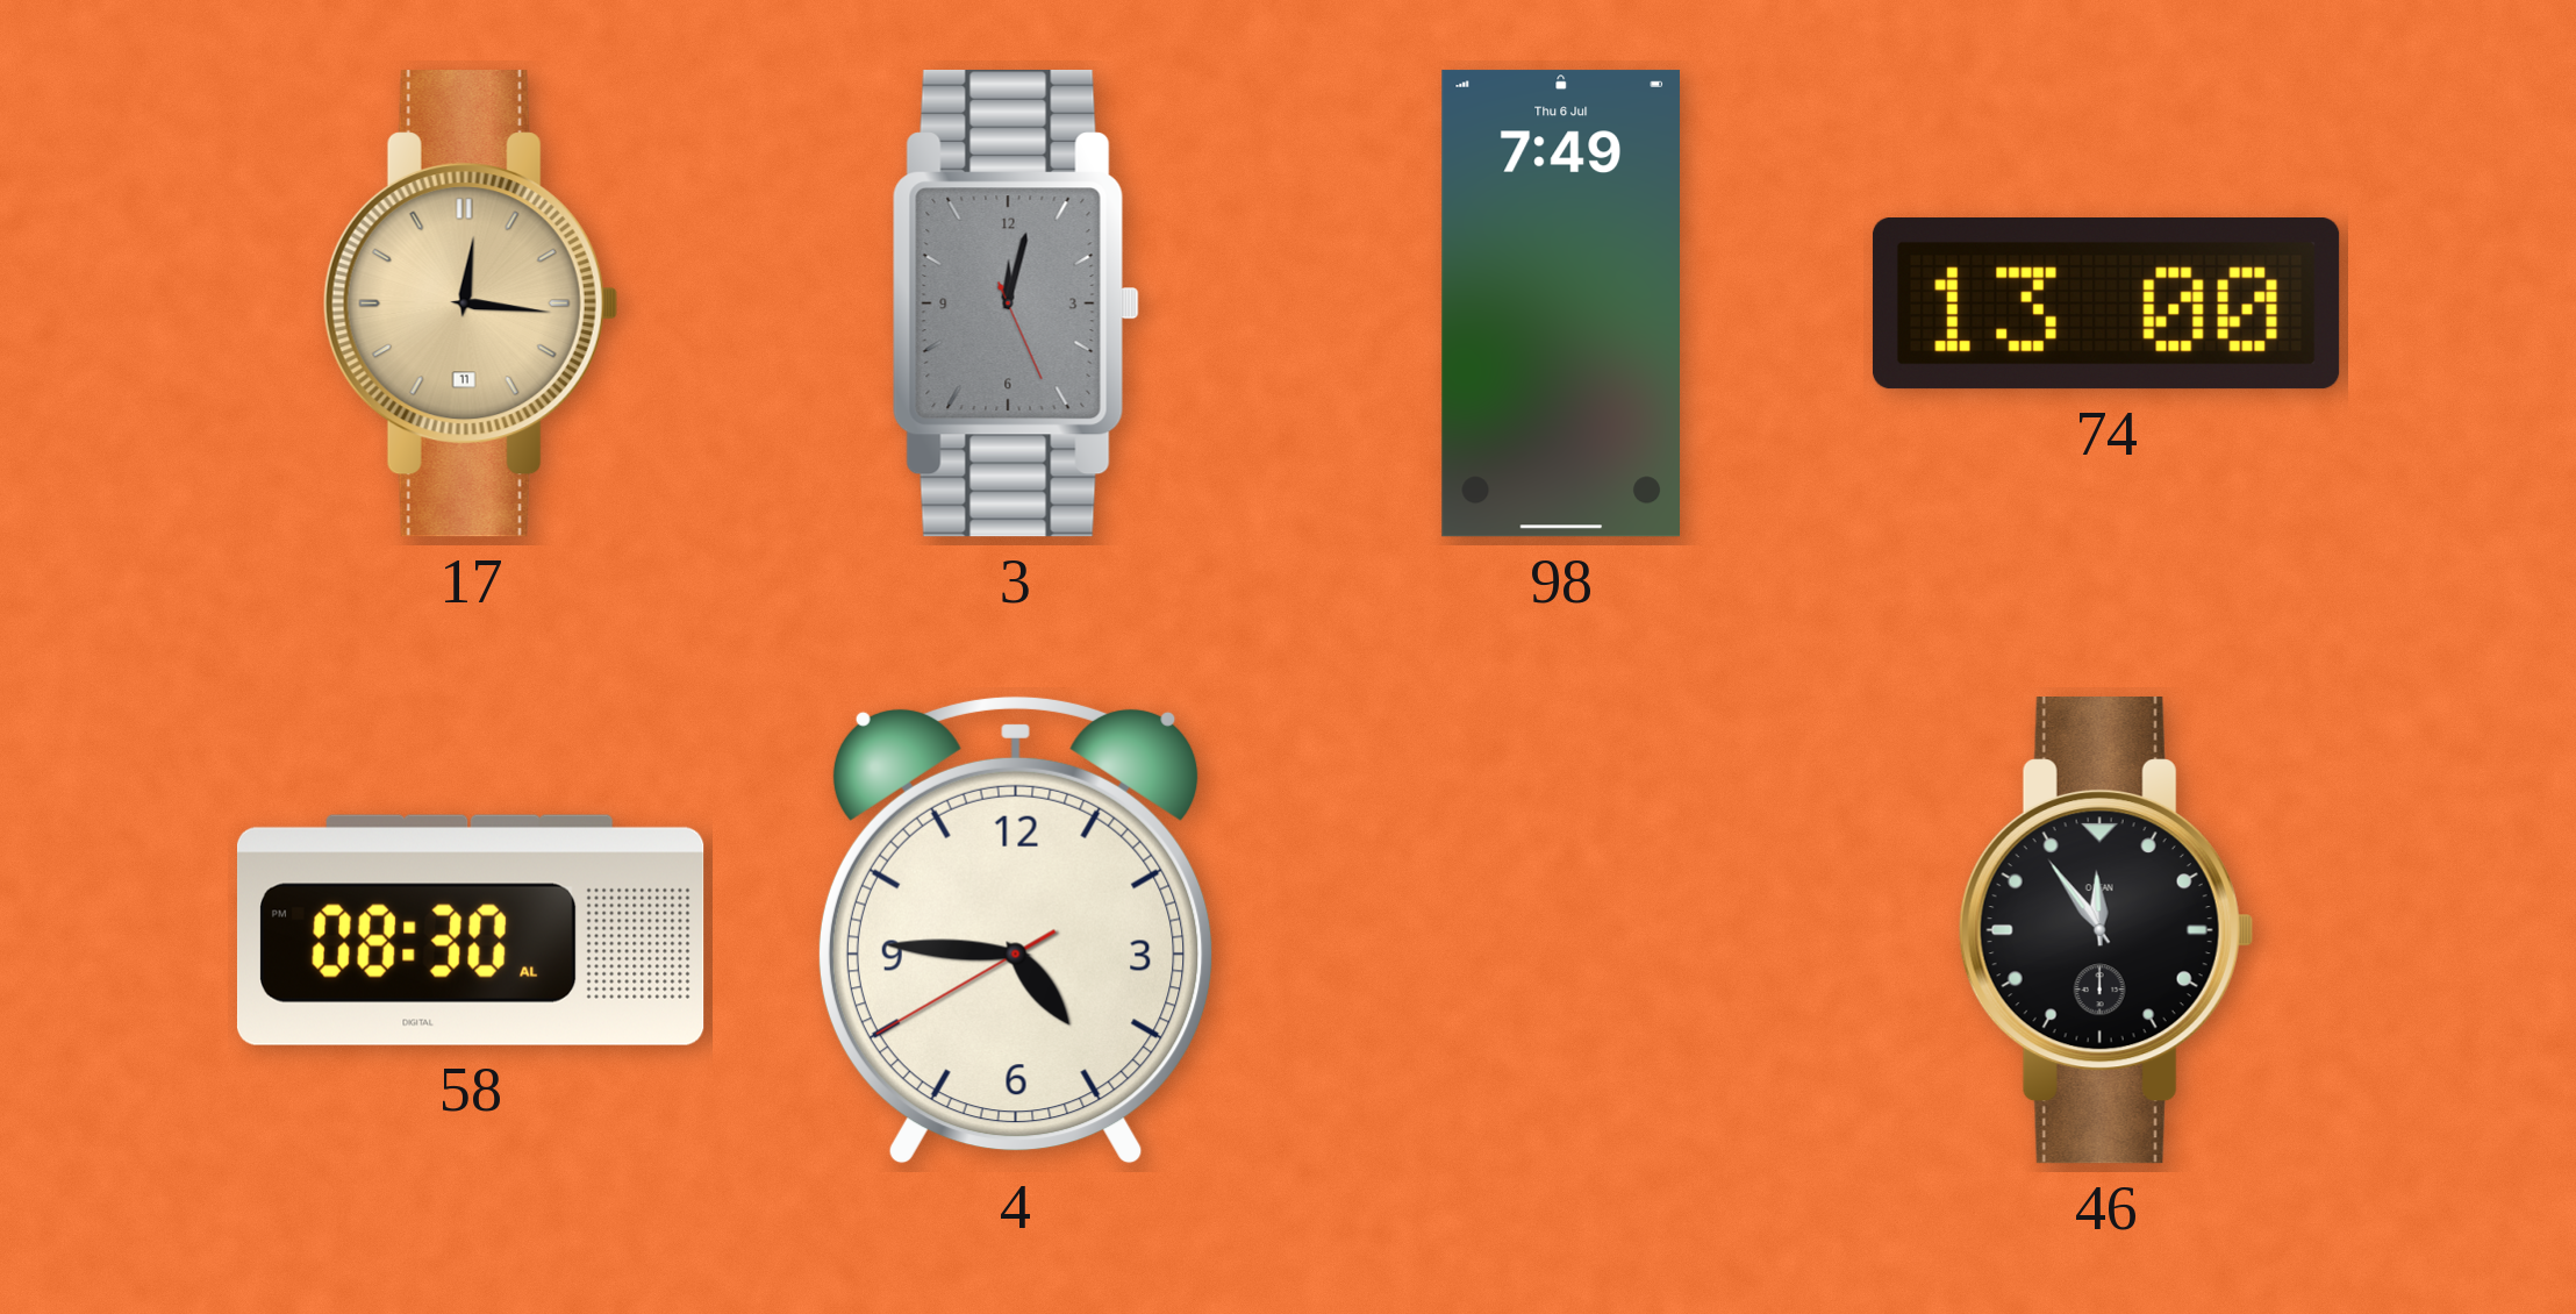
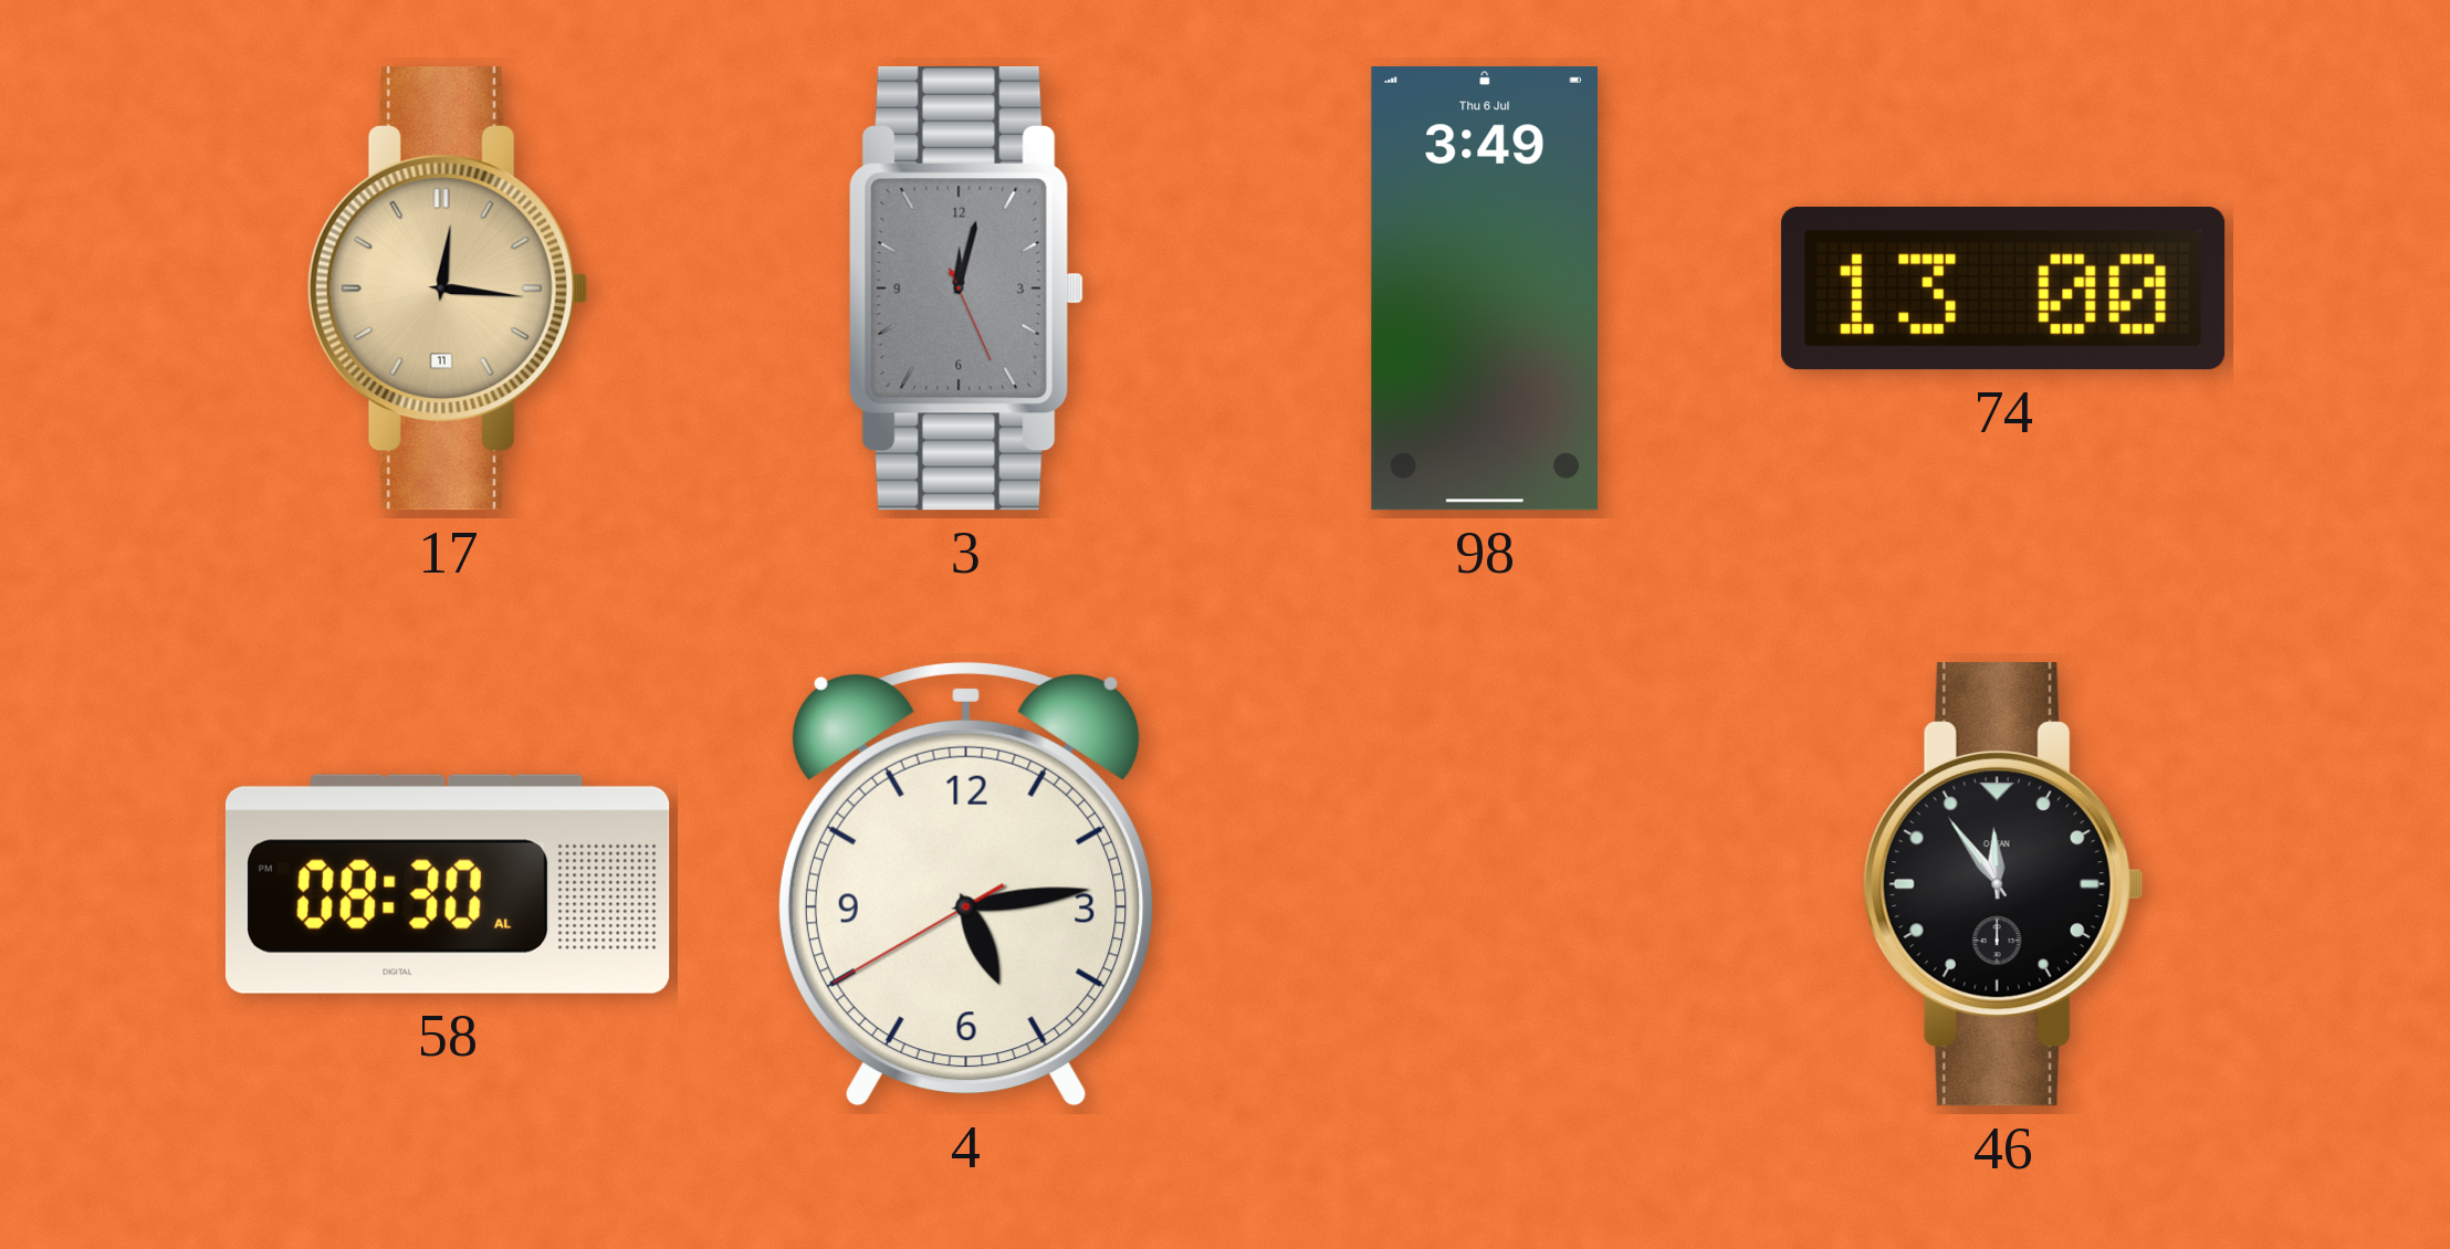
98: 7:49 -> 3:49 (1484, 288)
4: 4:45 -> 5:13 (966, 884)
